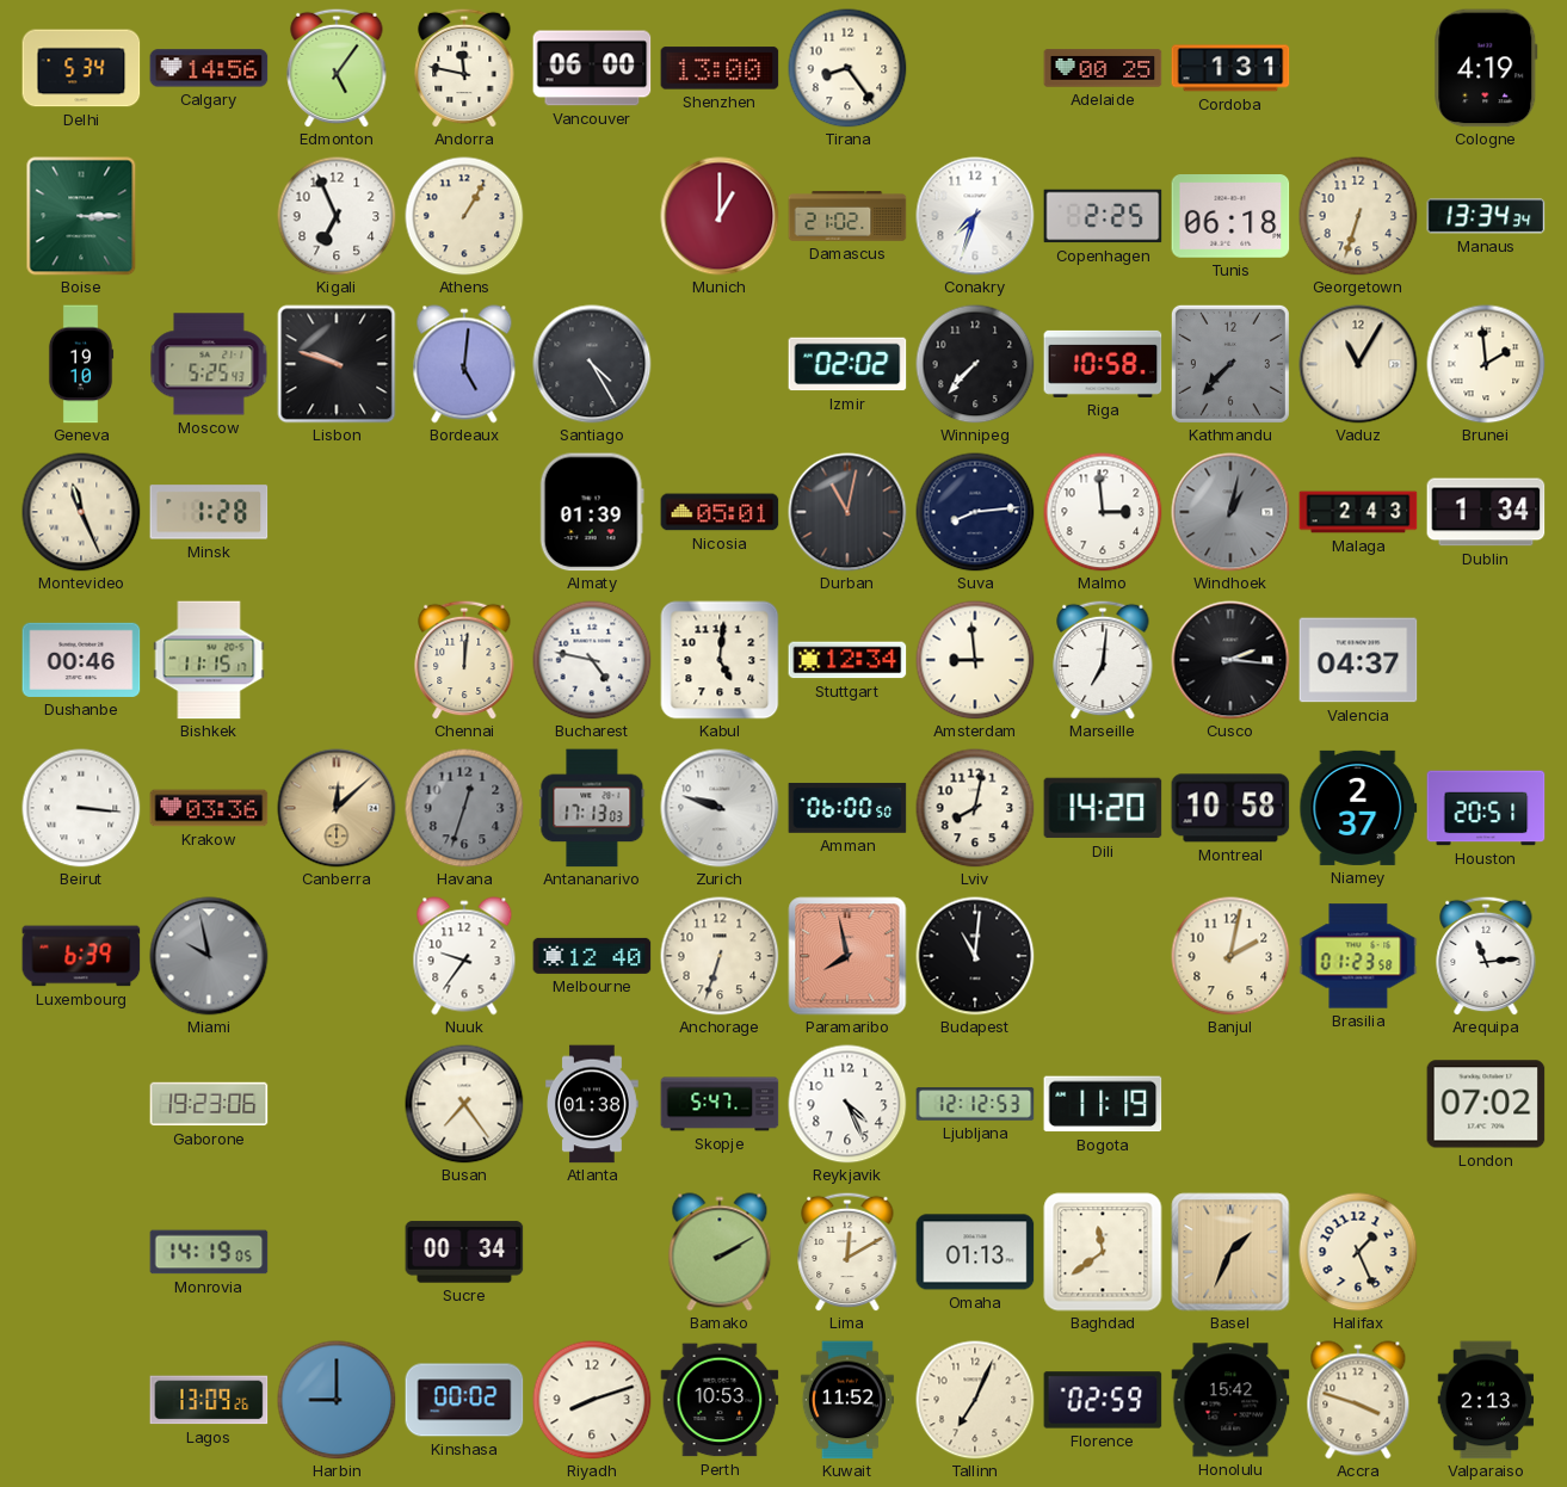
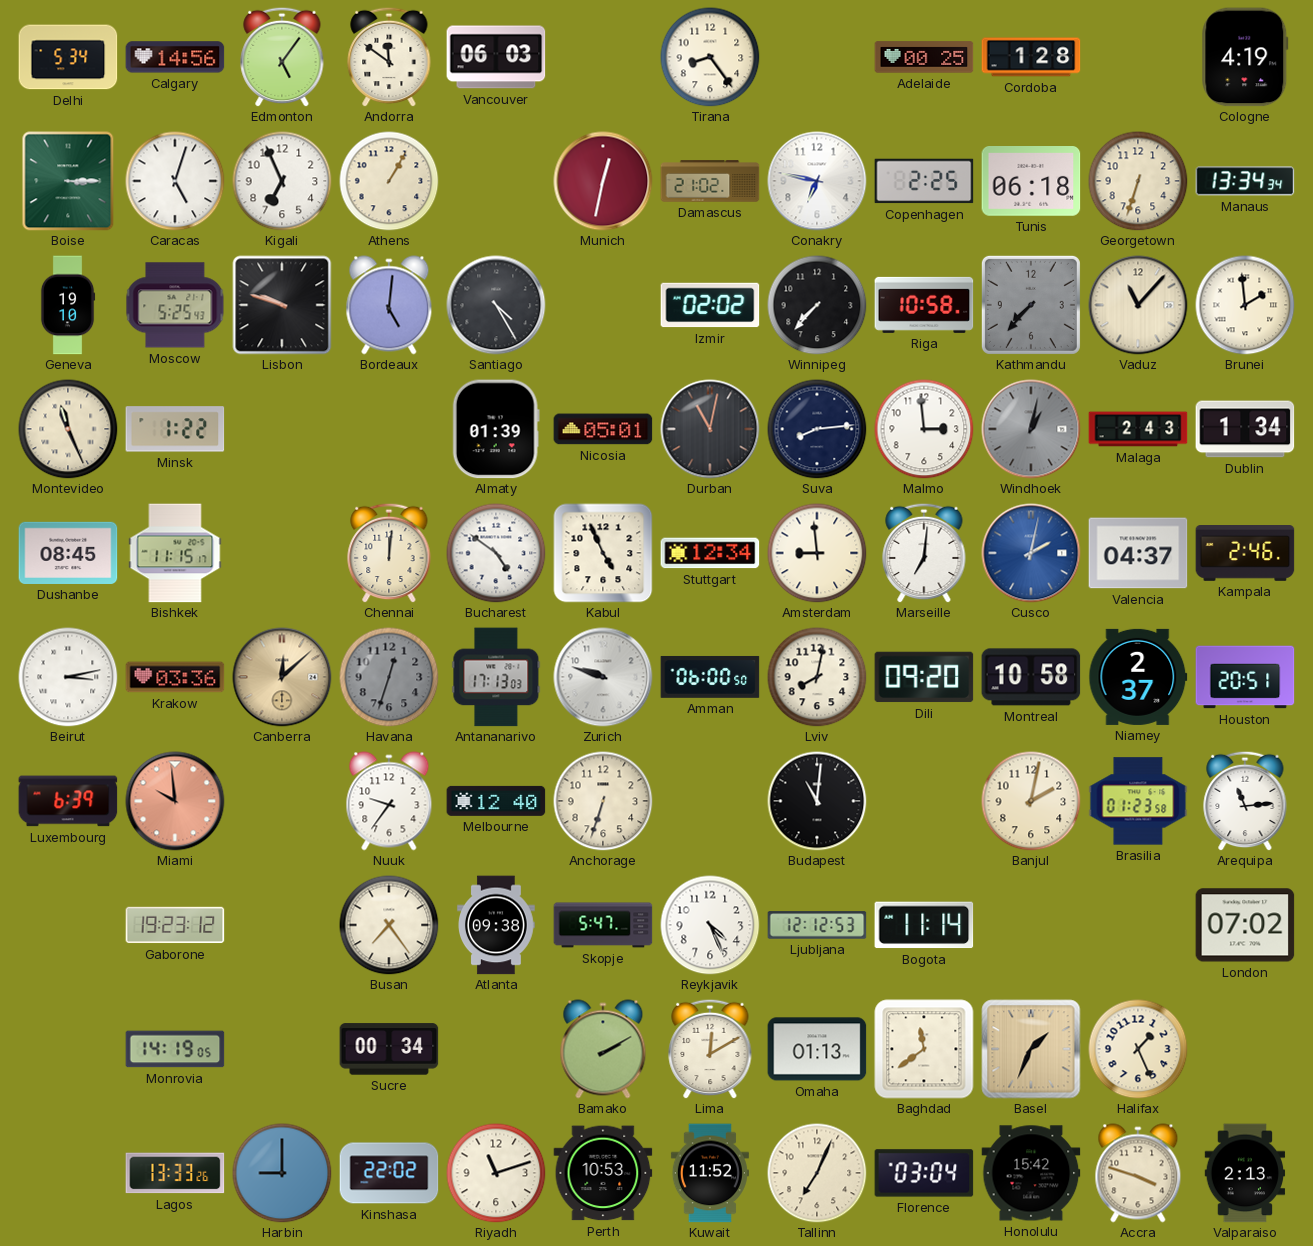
Andorra: 11:47 -> 11:51 (389, 57)
Vancouver: 06:00 -> 06:03 (496, 57)
Shenzhen: 13:00 -> none (720, 68)
Cordoba: 1:31 -> 1:28 (1031, 57)
Caracas: none -> 5:03 (175, 181)
Munich: 1:00 -> 12:32 (603, 181)
Conakry: 7:33 -> 6:47 (817, 181)
Vaduz: 11:05 -> 11:07 (1138, 305)
Minsk: 1:28 -> 1:22 (175, 429)
Dushanbe: 00:46 -> 08:45 (68, 553)
Bucharest: 4:47 -> 4:51 (496, 553)
Kabul: 5:01 -> 4:56 (603, 553)
Cusco: 2:16 -> 2:02 (1031, 553)
Cusco dial: black -> blue (1031, 553)
Kampala: none -> 2:46 (1245, 554)
Beirut: 3:16 -> 3:13 (68, 677)
Dili: 14:20 -> 09:20 (924, 677)
Miami: 9:58 -> 9:59 (175, 801)
Miami dial: grey -> salmon (175, 801)
Paramaribo: 7:58 -> none (847, 956)
Gaborone: 19:23:06 -> 19:23:12 (175, 925)
Atlanta: 01:38 -> 09:38 (497, 925)
Bogota: 11:19 -> 11:14 (924, 925)
Lagos: 13:09 -> 13:33 (175, 1173)
Kinshasa: 00:02 -> 22:02 (389, 1173)
Riyadh: 8:12 -> 11:12 (496, 1173)
Florence: 02:59 -> 03:04 (924, 1173)
